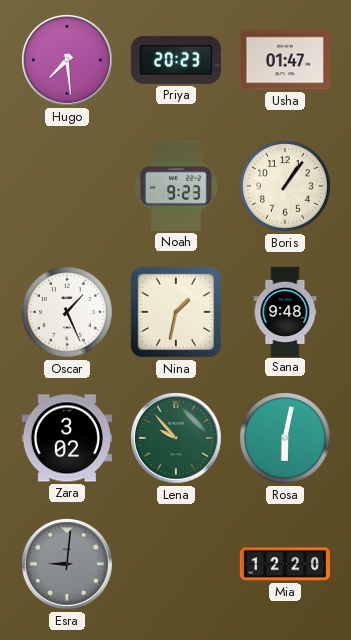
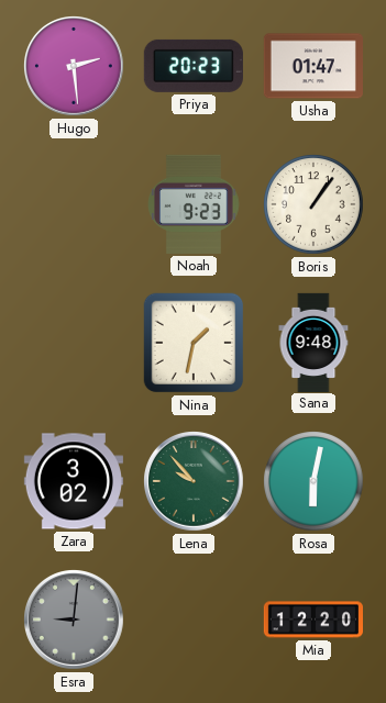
Hugo: 7:29 -> 2:29 (75, 67)
Oscar: 1:26 -> none (67, 312)
